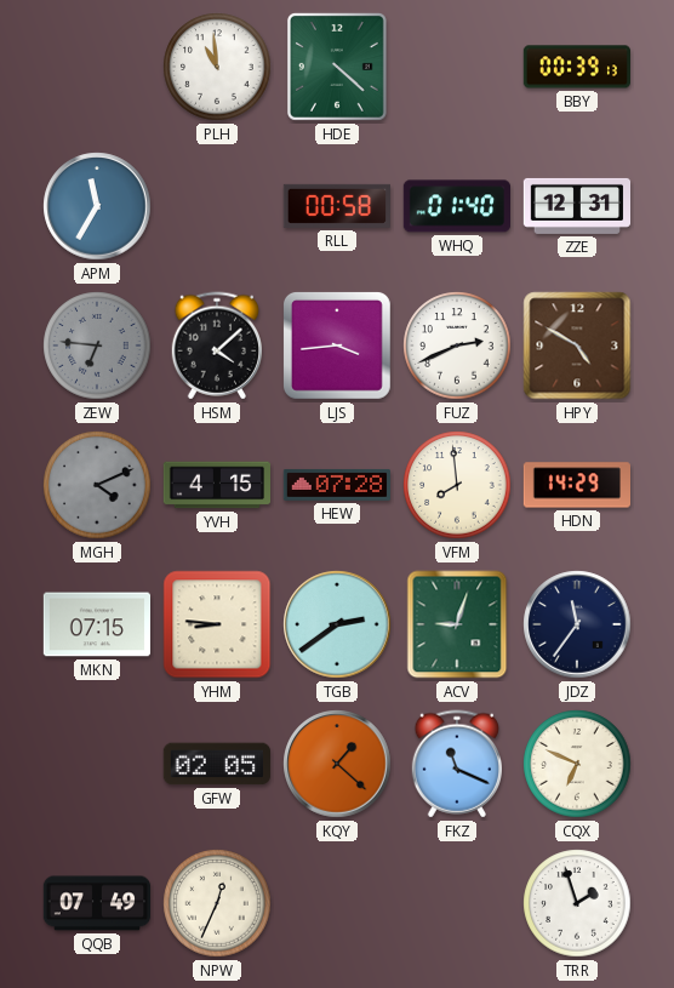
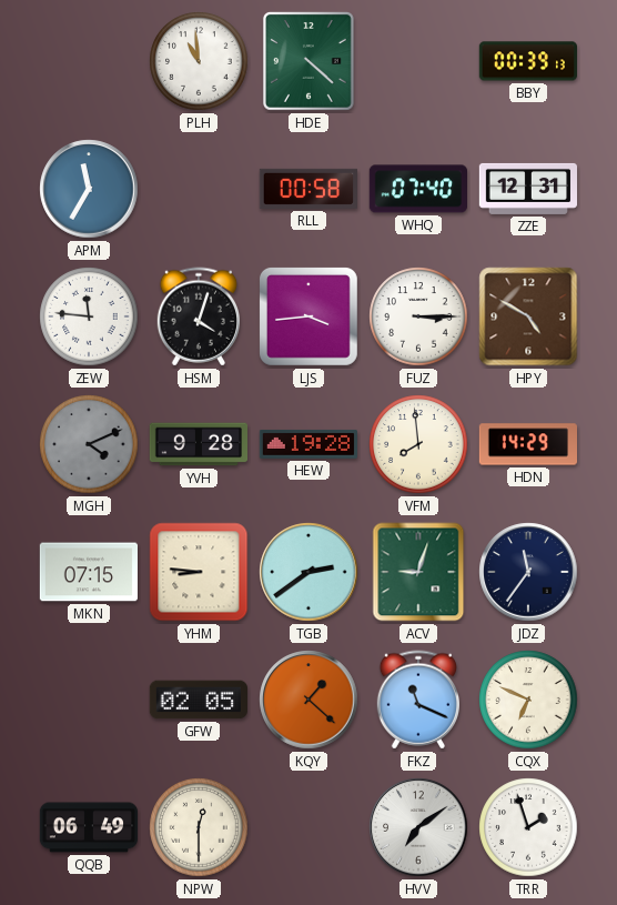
WHQ: 01:40 -> 07:40 (417, 189)
ZEW: 6:46 -> 11:46 (89, 316)
ZEW dial: grey -> white (89, 316)
HSM: 4:08 -> 4:03 (198, 316)
FUZ: 2:41 -> 3:15 (418, 316)
YVH: 4:15 -> 9:28 (199, 444)
HEW: 07:28 -> 19:28 (307, 444)
QQB: 07:49 -> 06:49 (89, 827)
NPW: 12:34 -> 12:30 (199, 827)
HVV: none -> 7:09 (418, 827)
